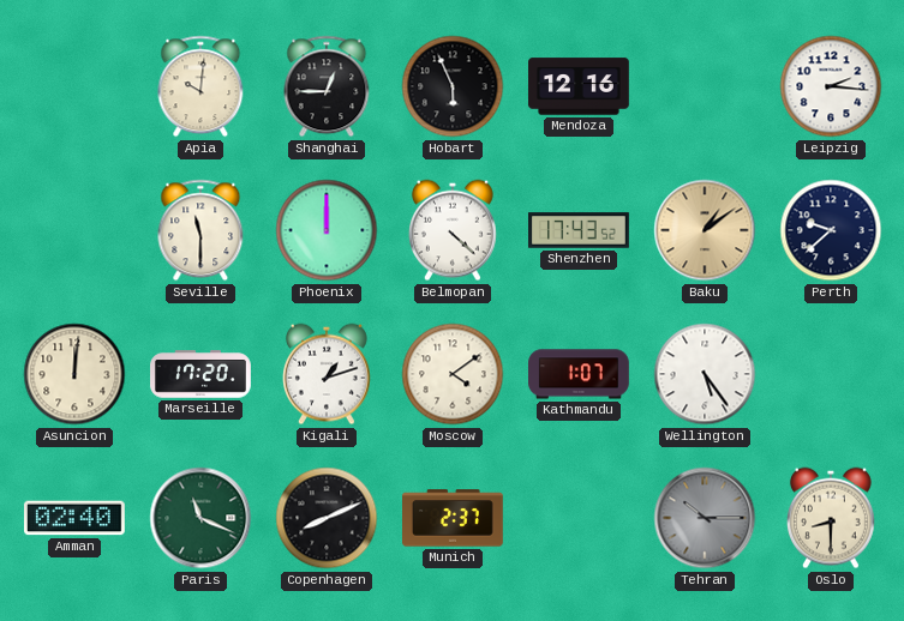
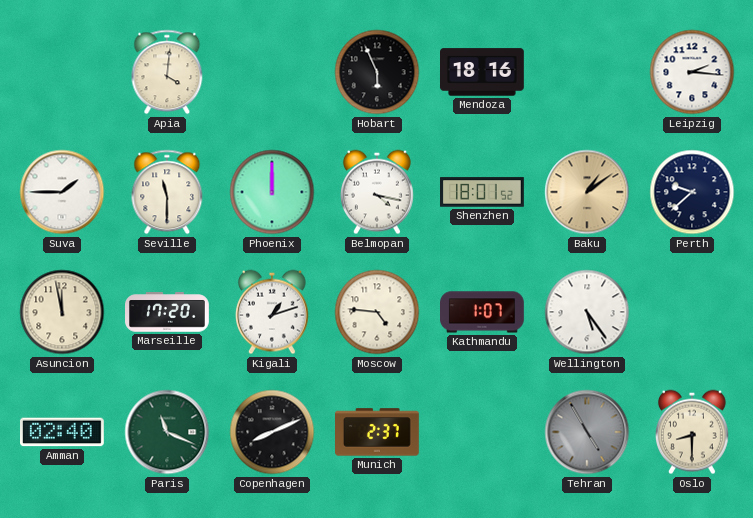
Apia: 10:01 -> 4:01 (167, 72)
Shanghai: 12:45 -> none (327, 86)
Mendoza: 12:16 -> 18:16 (483, 72)
Suva: none -> 1:45 (62, 192)
Belmopan: 4:22 -> 4:17 (377, 192)
Shenzhen: 17:43 -> 18:01 (483, 192)
Asuncion: 12:01 -> 11:58 (62, 312)
Moscow: 4:09 -> 4:46 (377, 312)
Tehran: 10:15 -> 4:55 (587, 432)
